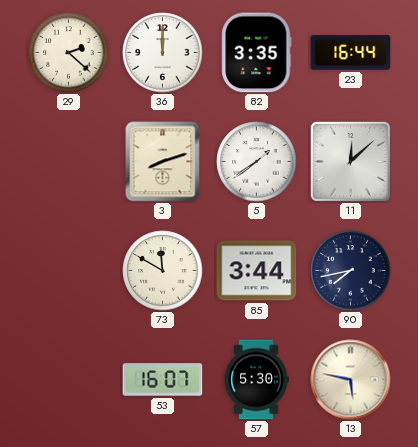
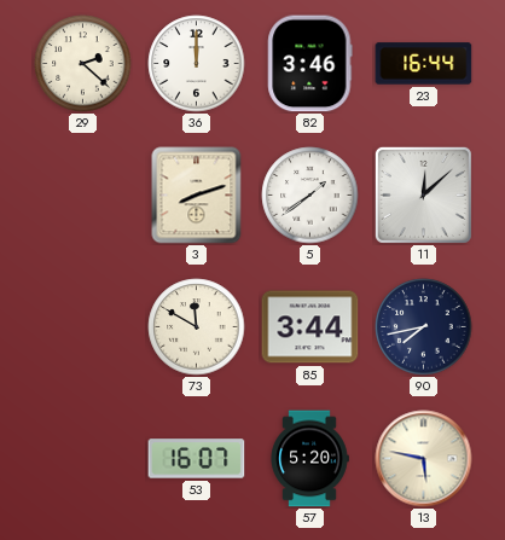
82: 3:35 -> 3:46 (310, 64)
57: 5:30 -> 5:20 (309, 459)
